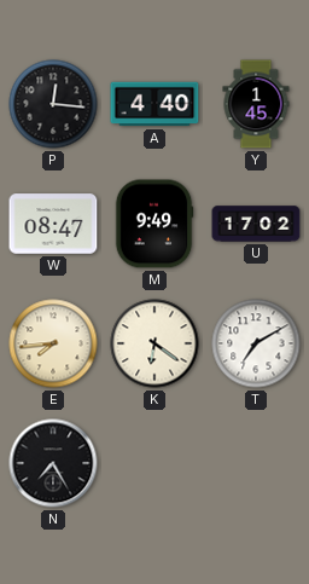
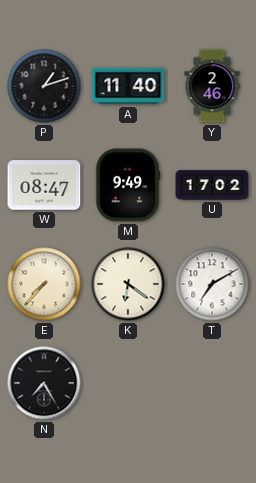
P: 12:16 -> 1:12 (44, 86)
A: 4:40 -> 11:40 (128, 86)
Y: 1:45 -> 2:46 (212, 86)
E: 7:44 -> 7:37 (44, 284)
